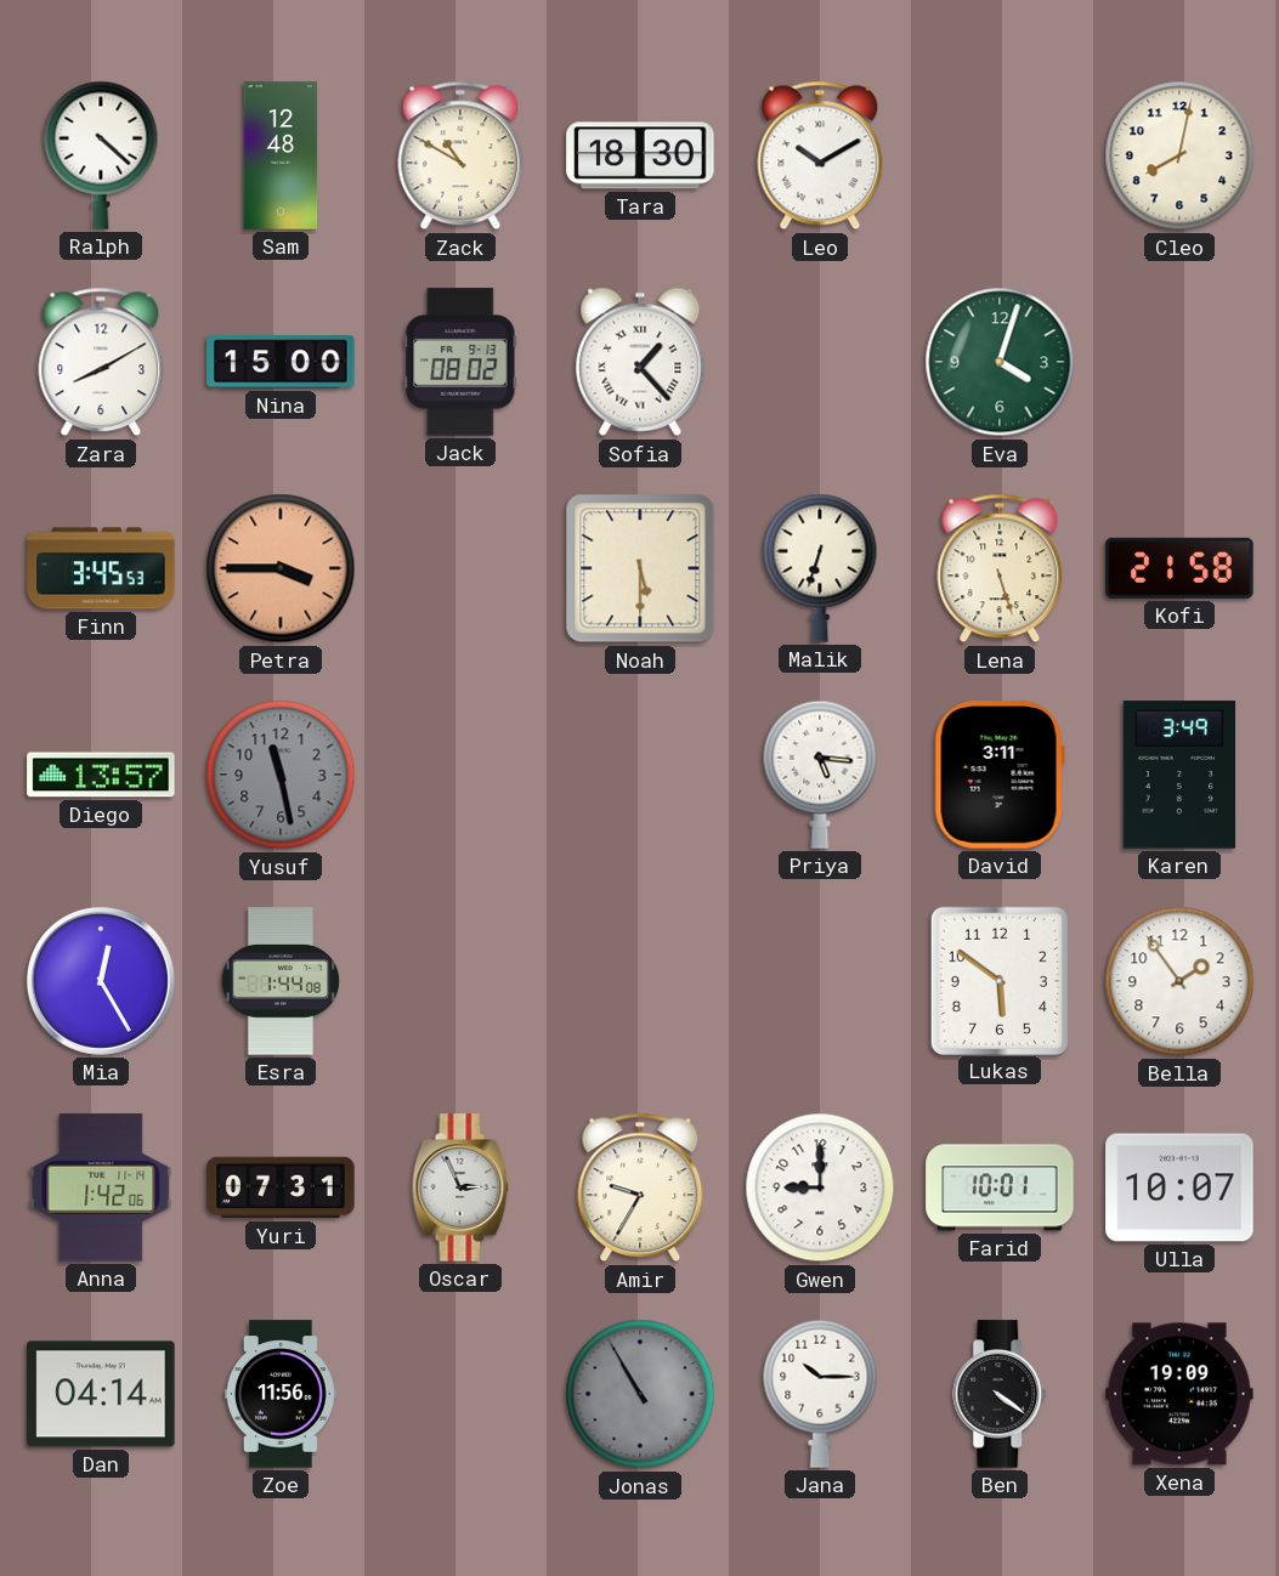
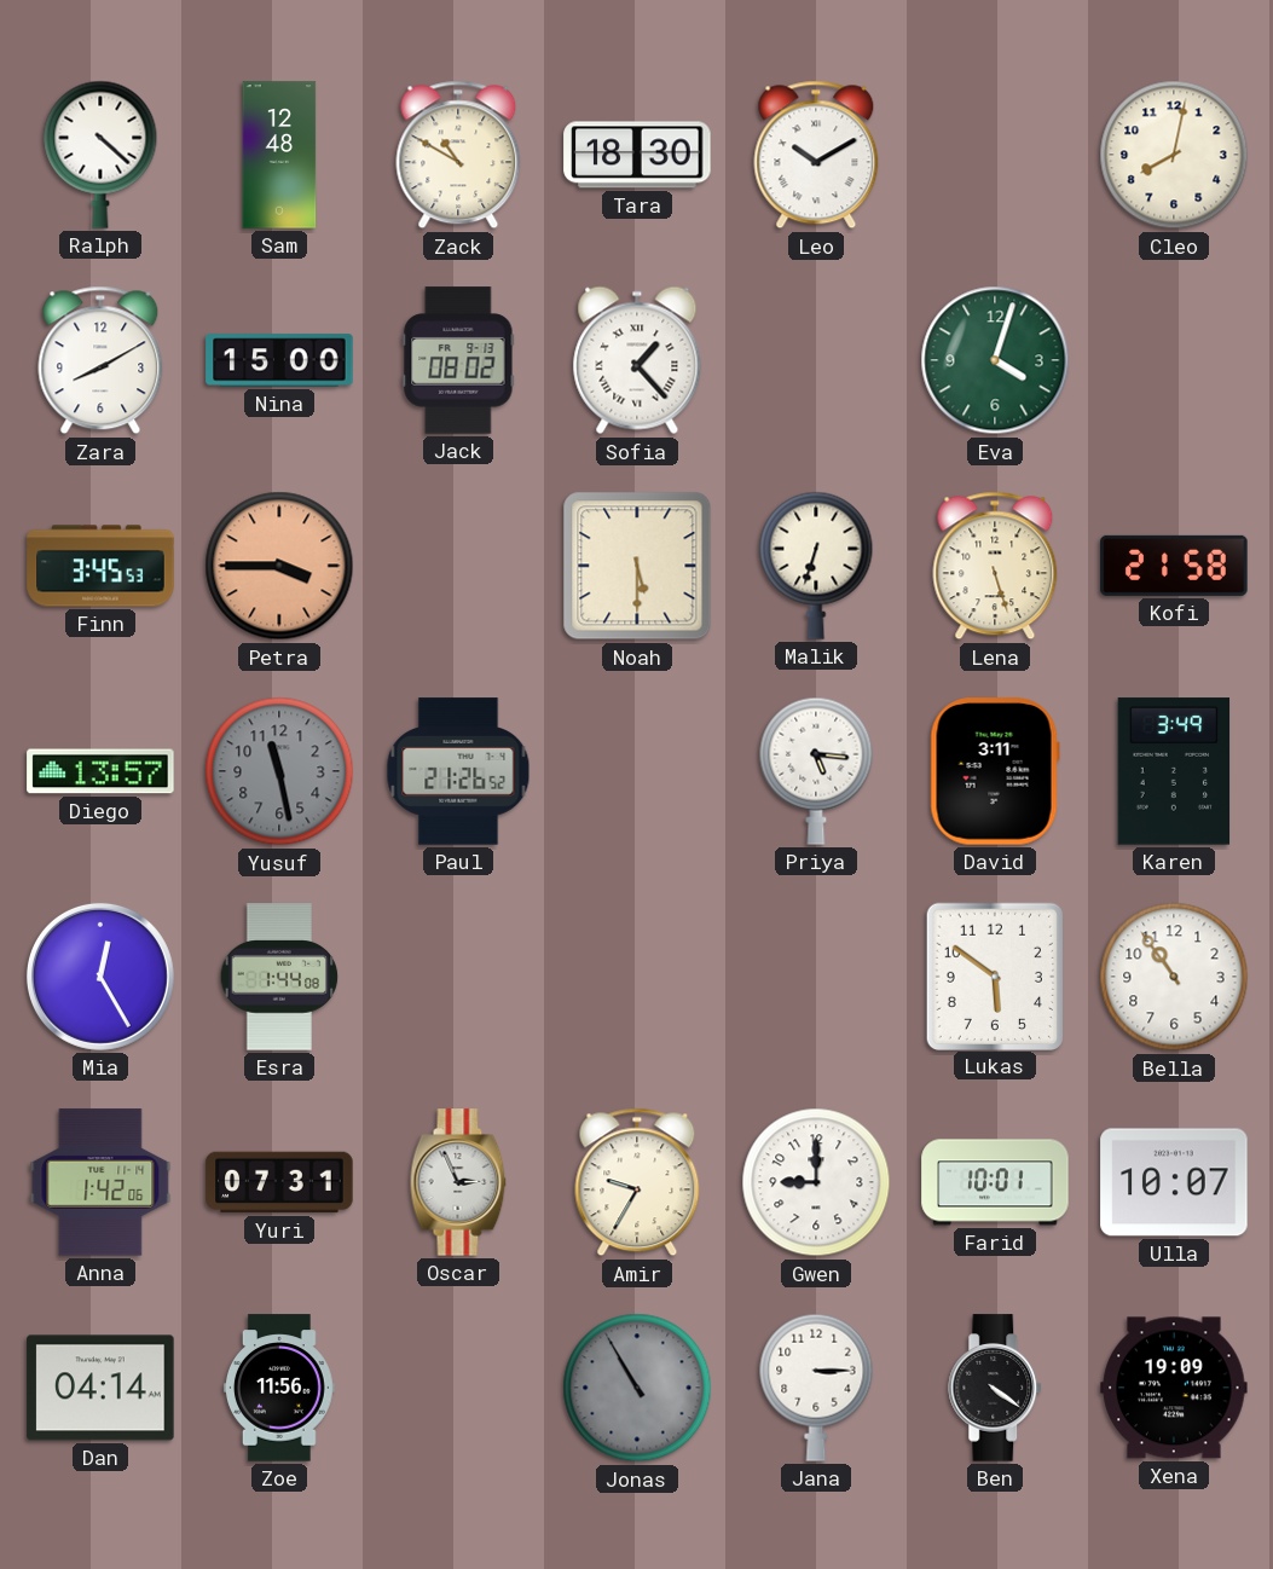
Paul: none -> 21:26 (458, 771)
Bella: 1:54 -> 10:54 (1174, 977)
Jana: 10:15 -> 3:15 (816, 1388)
